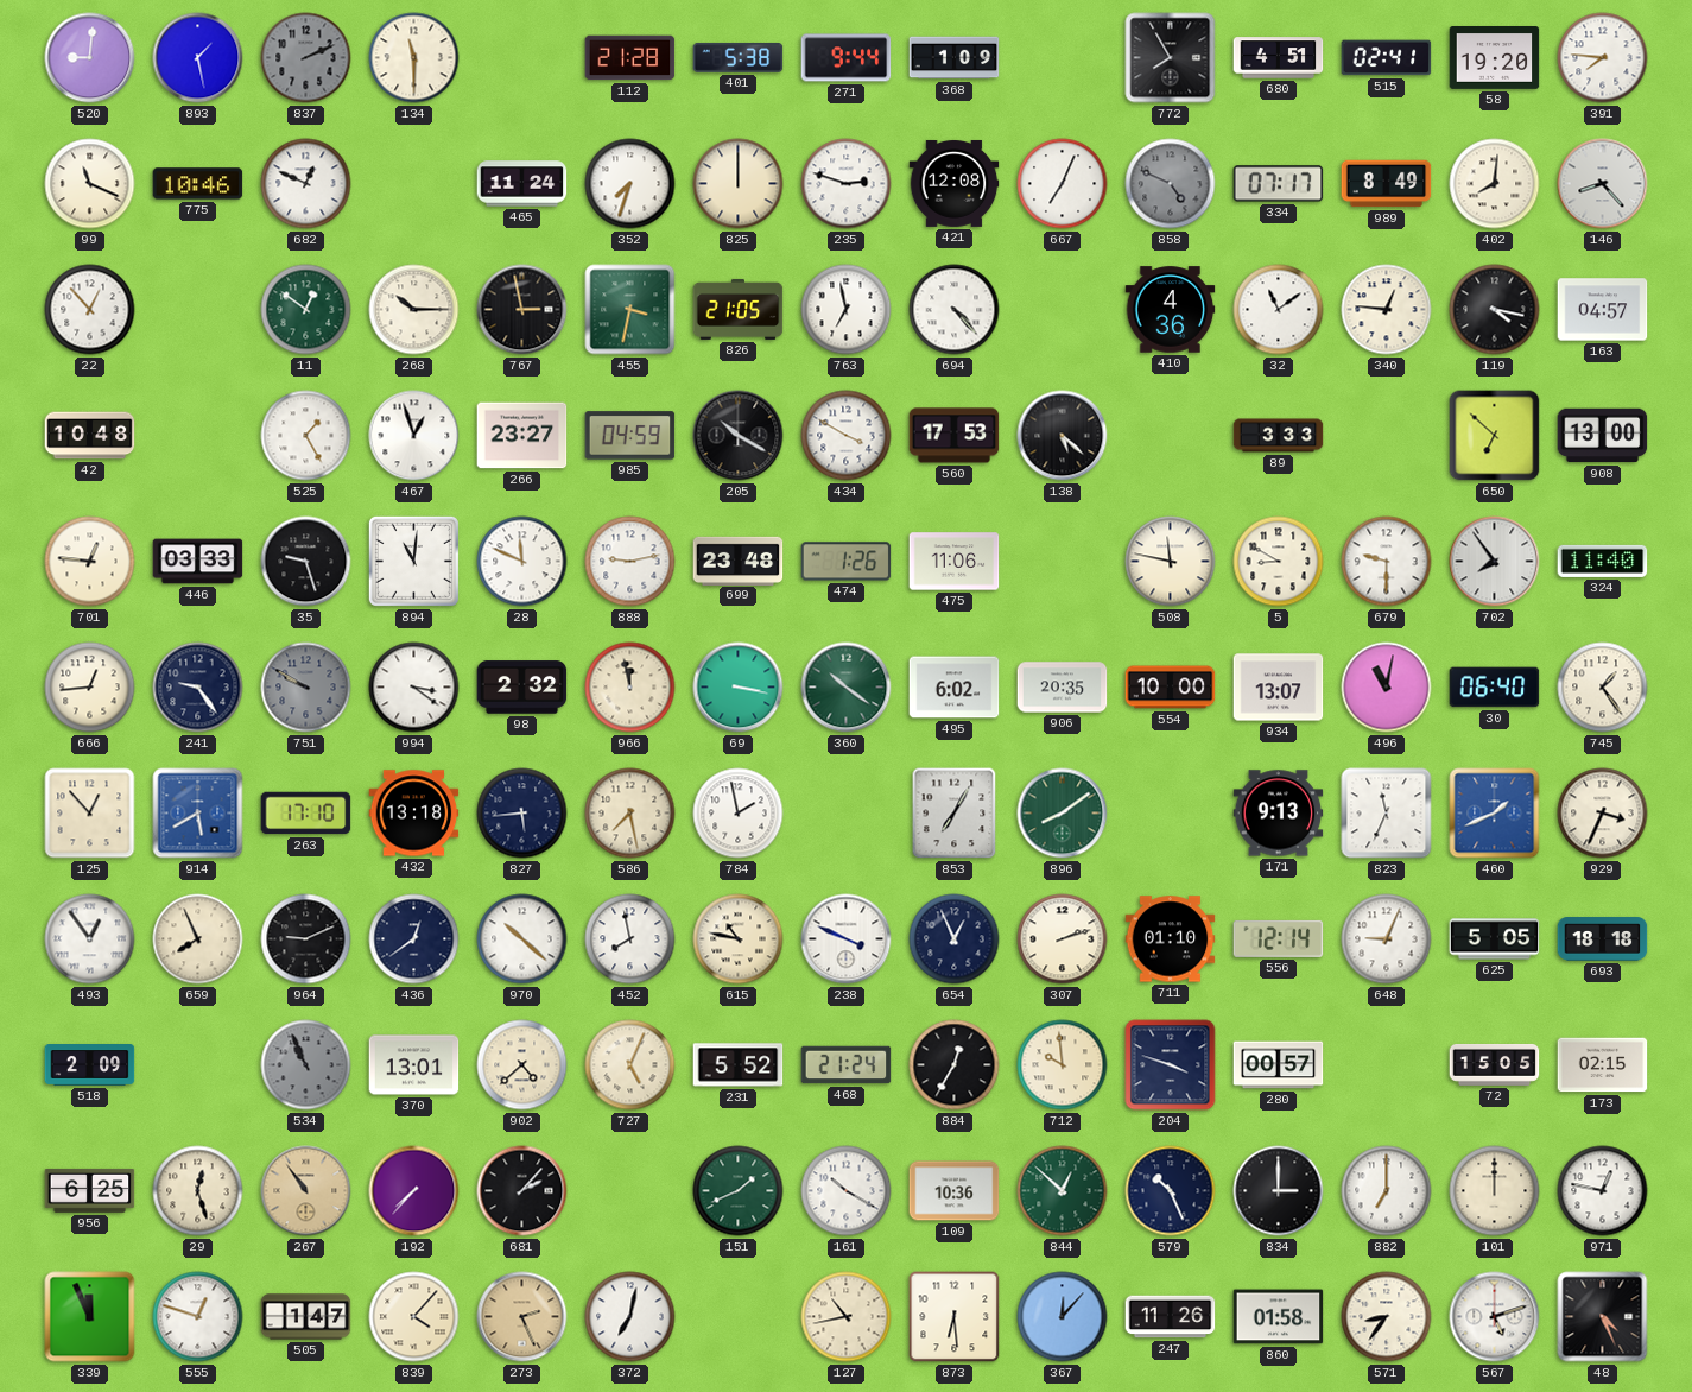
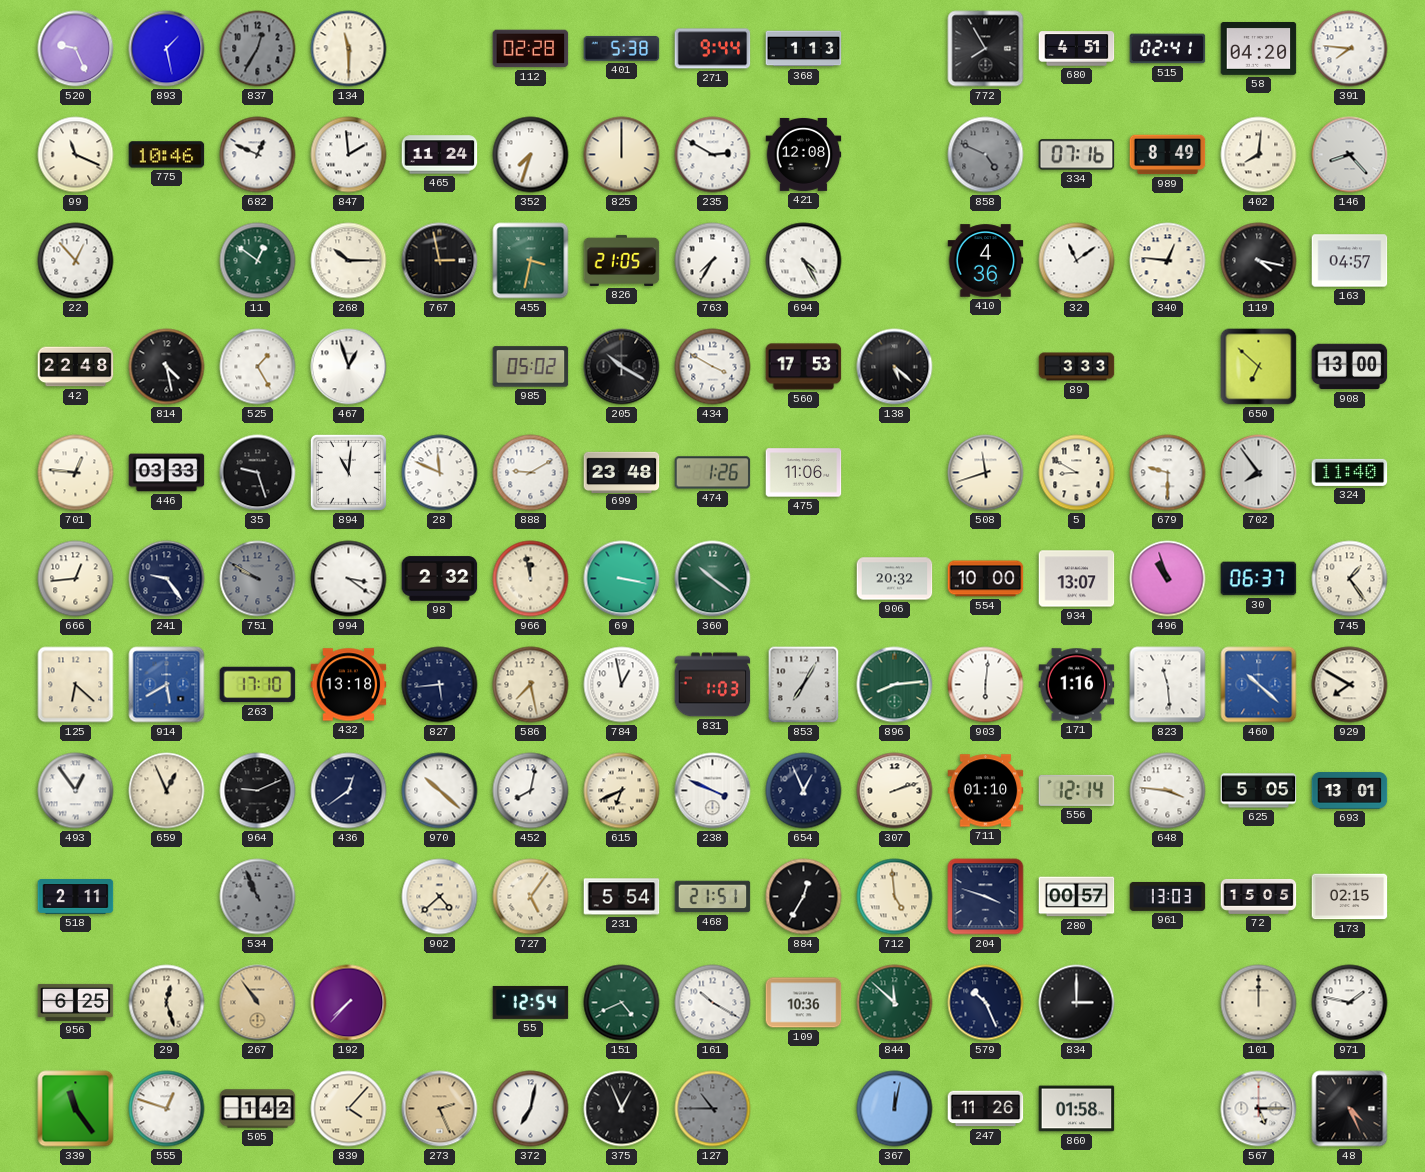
520: 9:01 -> 9:26 (76, 49)
837: 2:11 -> 12:35 (258, 49)
112: 21:28 -> 02:28 (531, 49)
368: 1:09 -> 1:13 (804, 49)
58: 19:20 -> 04:20 (1259, 49)
847: none -> 1:59 (349, 155)
235: 2:48 -> 2:50 (713, 155)
667: 7:04 -> none (1063, 184)
334: 07:17 -> 07:16 (1077, 155)
763: 6:58 -> 7:35 (713, 261)
694: 4:23 -> 4:25 (804, 261)
42: 10:48 -> 22:48 (76, 367)
814: none -> 4:28 (167, 367)
266: 23:27 -> none (522, 436)
985: 04:59 -> 05:02 (531, 367)
888: 9:13 -> 9:10 (531, 473)
508: 11:47 -> 11:42 (986, 473)
495: 6:02 -> none (955, 688)
906: 20:35 -> 20:32 (895, 579)
496: 11:02 -> 10:57 (1168, 579)
30: 06:40 -> 06:37 (1259, 579)
125: 12:53 -> 6:22 (76, 685)
784: 1:58 -> 12:58 (622, 685)
831: none -> 1:03 (713, 685)
896: 8:09 -> 8:14 (895, 685)
903: none -> 6:01 (986, 685)
171: 9:13 -> 1:16 (1077, 685)
823: 11:34 -> 11:29 (1168, 685)
460: 1:41 -> 10:22 (1259, 685)
929: 3:34 -> 7:50 (1350, 685)
659: 7:56 -> 12:56 (167, 791)
452: 7:58 -> 8:02 (531, 791)
615: 10:47 -> 6:41 (622, 791)
648: 9:04 -> 3:46 (1168, 791)
693: 18:18 -> 13:01 (1350, 791)
518: 2:09 -> 2:11 (76, 897)
370: 13:01 -> none (414, 1065)
727: 5:04 -> 5:06 (531, 897)
231: 5:52 -> 5:54 (622, 897)
468: 21:24 -> 21:51 (713, 897)
712: 9:59 -> 4:59 (895, 897)
961: none -> 13:03 (1168, 897)
681: 2:07 -> none (522, 1191)
55: none -> 12:54 (531, 1002)
151: 1:41 -> 4:41 (622, 1003)
844: 12:52 -> 11:52 (895, 1003)
882: 7:00 -> none (1387, 1191)
971: 12:47 -> 1:47 (1350, 1003)
339: 11:56 -> 11:24 (76, 1109)
505: 1:47 -> 1:42 (258, 1109)
375: none -> 12:56 (622, 1109)
127: 10:43 -> 10:45 (713, 1109)
127 dial: cream -> grey (713, 1109)
873: 6:29 -> none (955, 1317)
367: 12:07 -> 12:02 (895, 1109)
571: 8:36 -> none (1387, 1317)
567: 5:12 -> 5:15 (1259, 1109)
